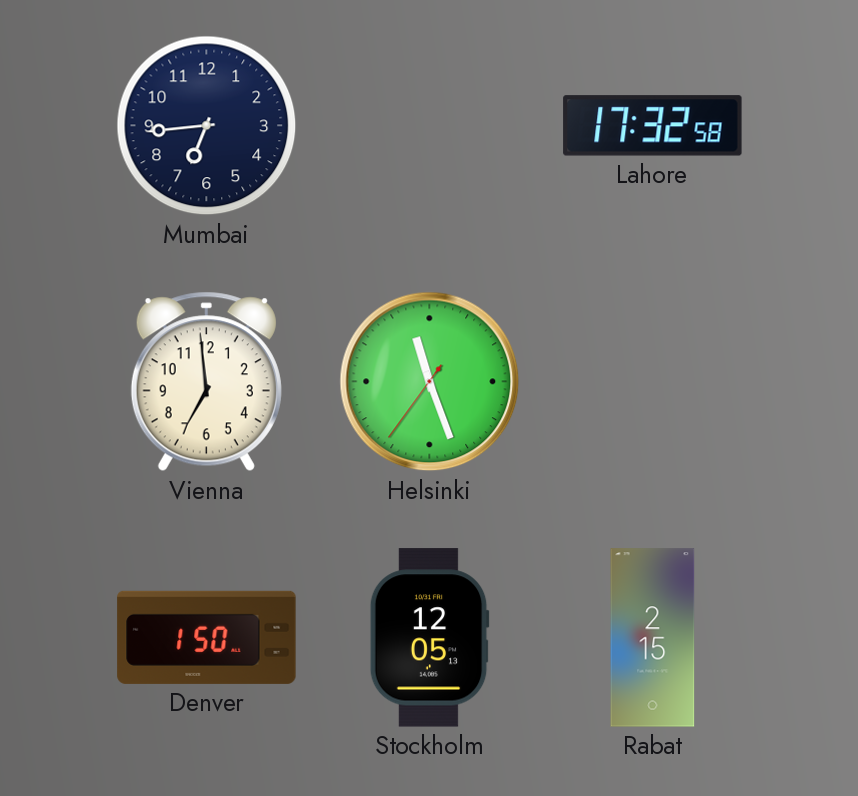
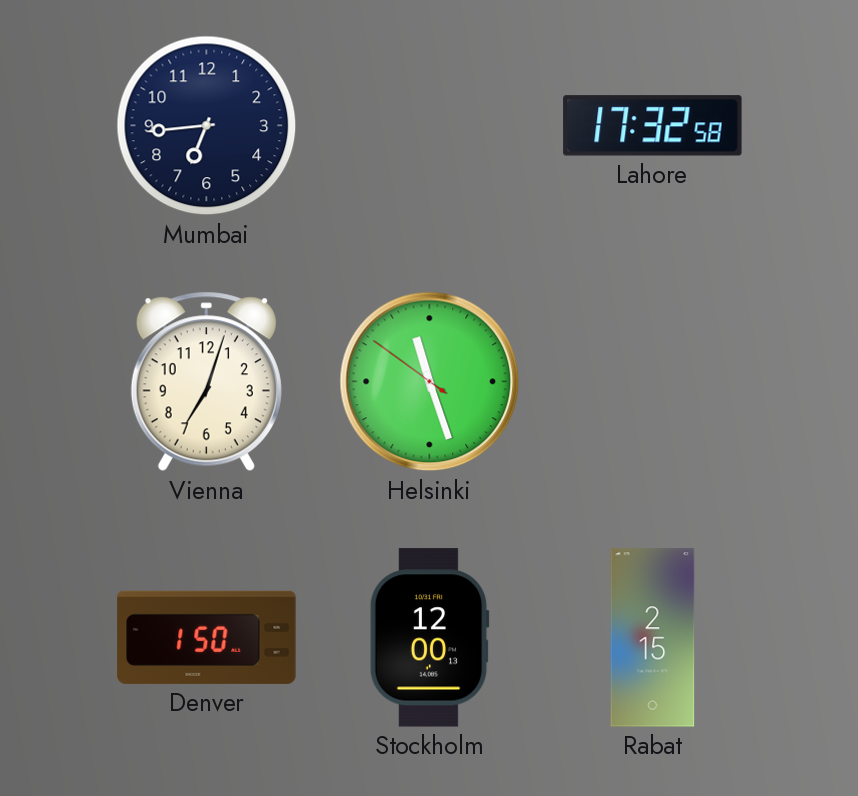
Vienna: 6:59 -> 7:03 (206, 382)
Helsinki: 11:26:36 -> 11:26:51 (430, 382)
Stockholm: 12:05 -> 12:00 (429, 638)
